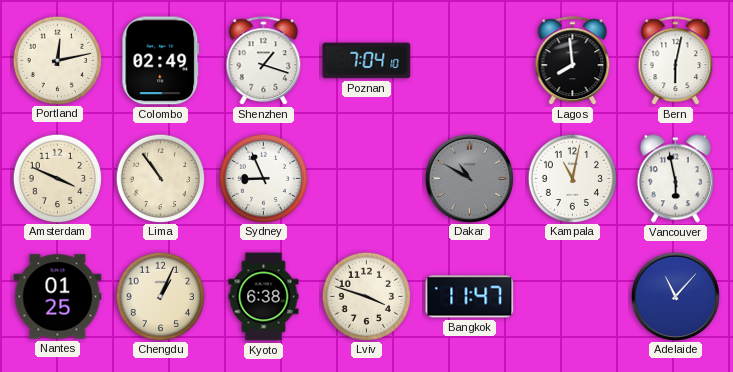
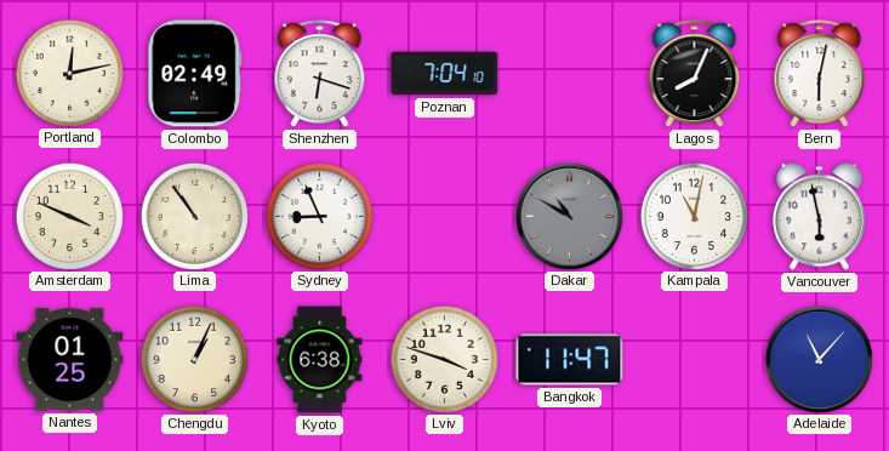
Shenzhen: 1:18 -> 6:18 (320, 74)
Lagos: 7:59 -> 8:04 (695, 74)
